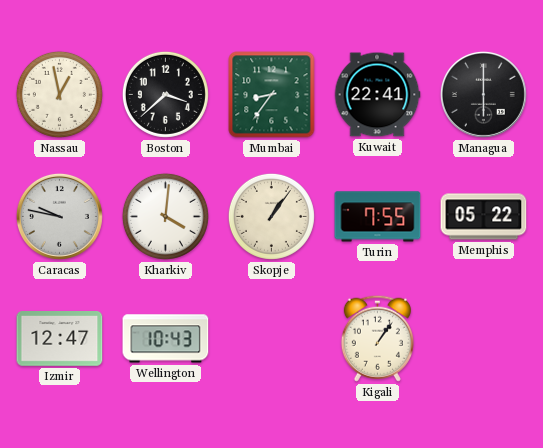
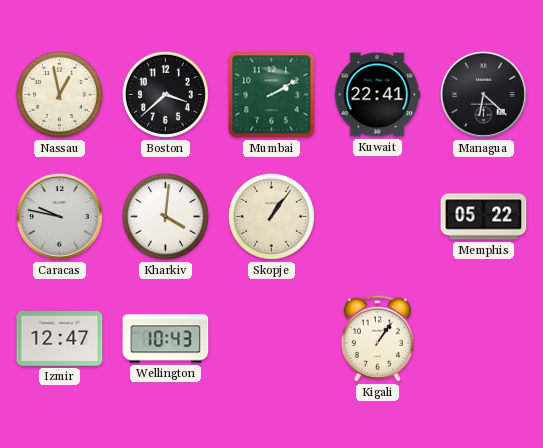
Mumbai: 8:36 -> 2:10 (272, 95)
Managua: 6:00 -> 6:22 (483, 94)
Turin: 7:55 -> none (378, 217)
